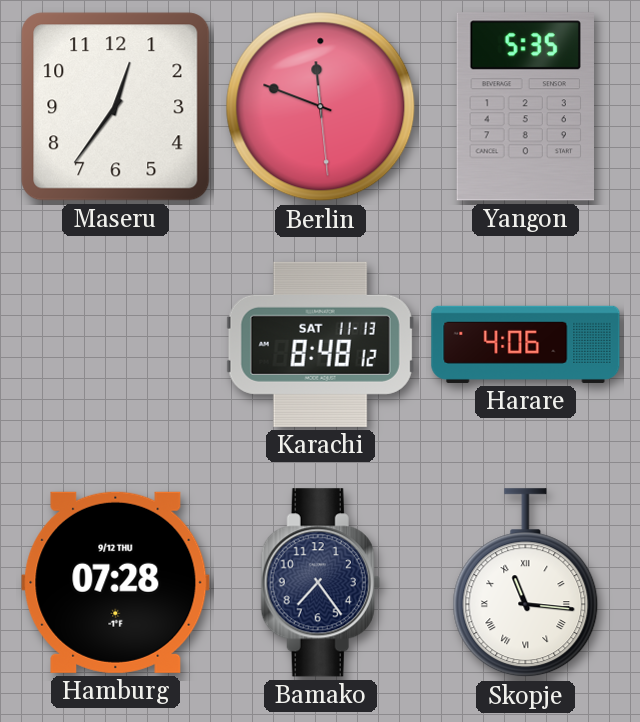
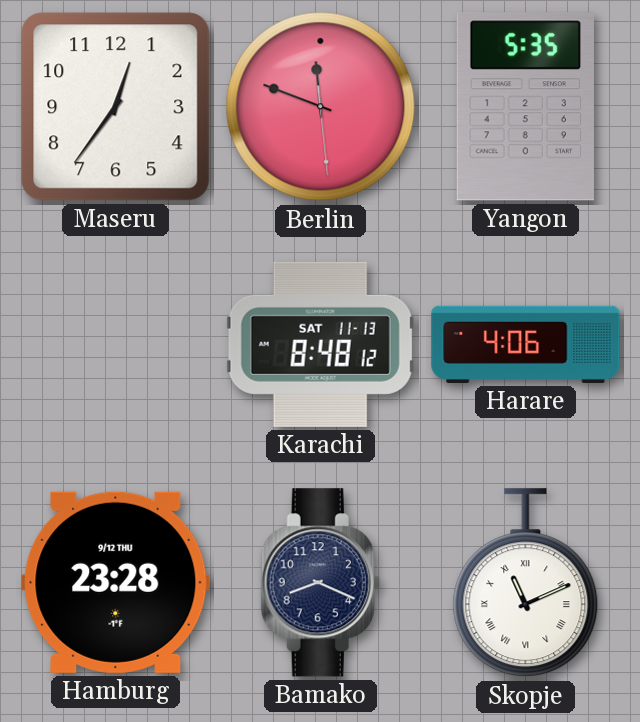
Hamburg: 07:28 -> 23:28 (116, 582)
Bamako: 7:24 -> 8:19 (320, 583)
Skopje: 11:16 -> 11:11 (526, 583)
